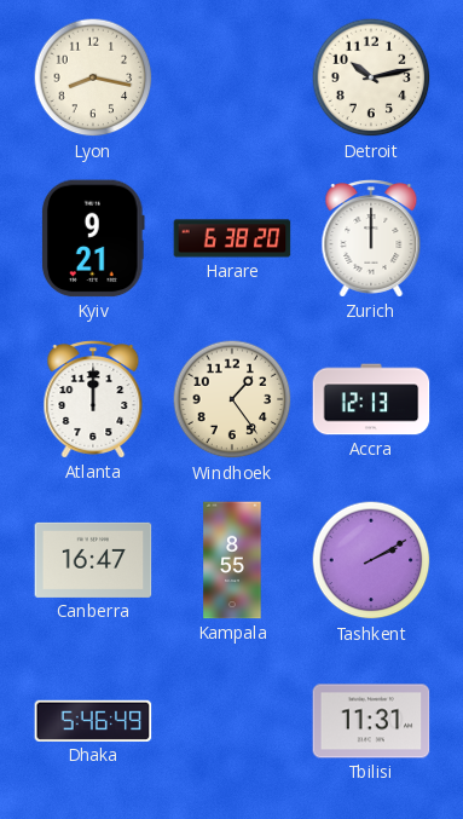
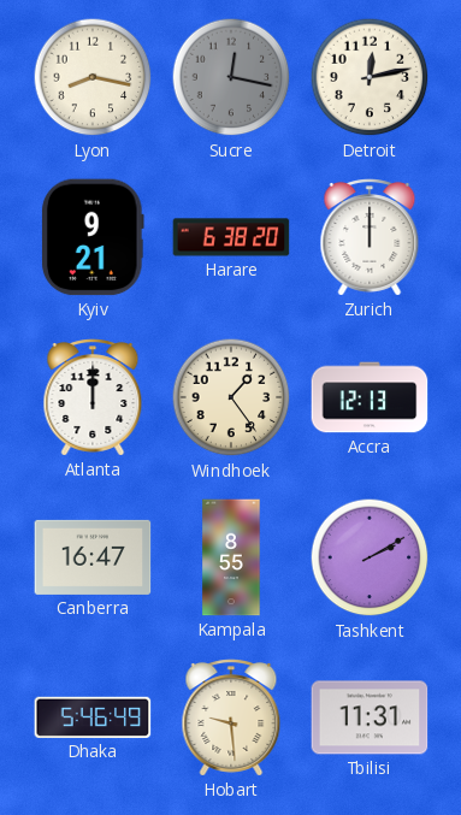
Sucre: none -> 12:17 (231, 77)
Detroit: 10:13 -> 12:13 (370, 77)
Hobart: none -> 9:29 (231, 717)
